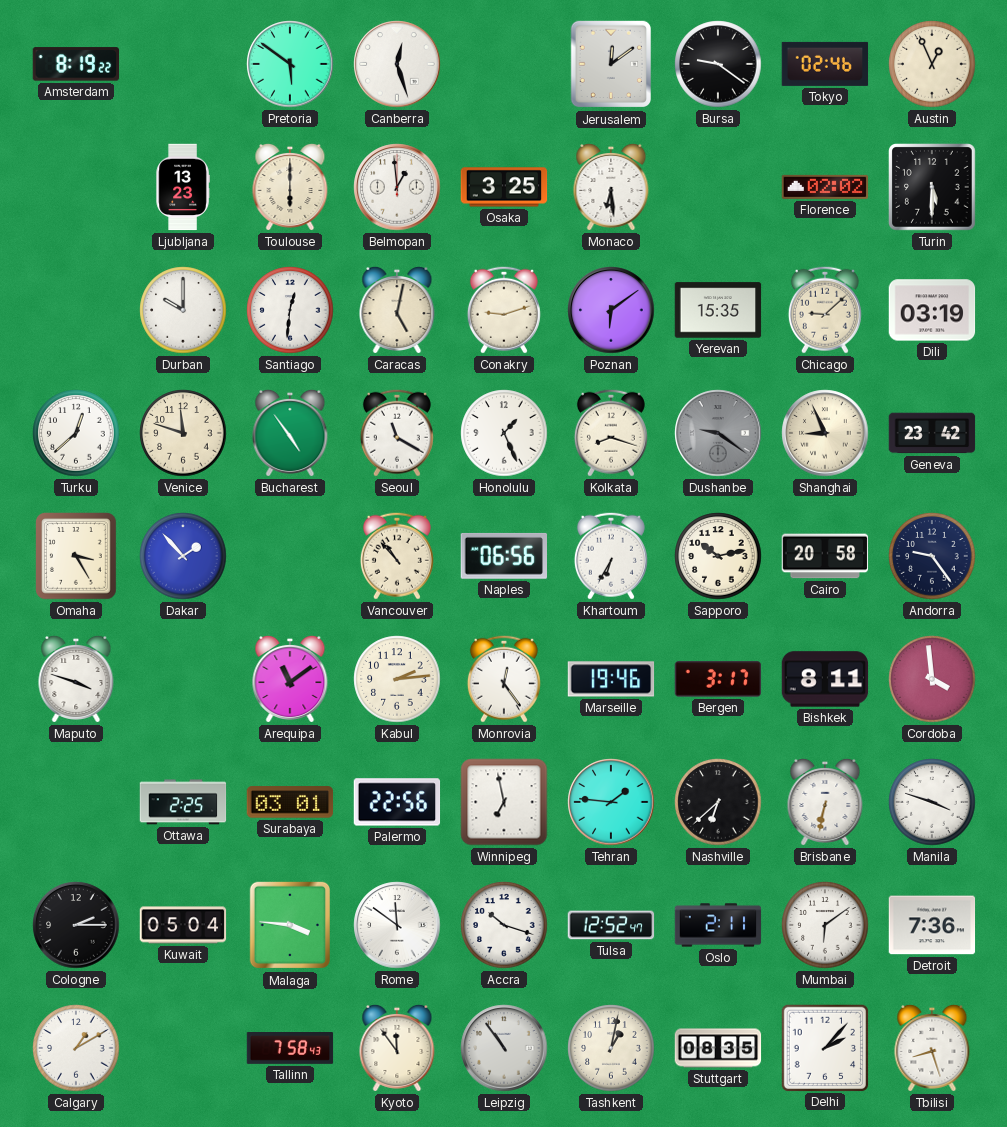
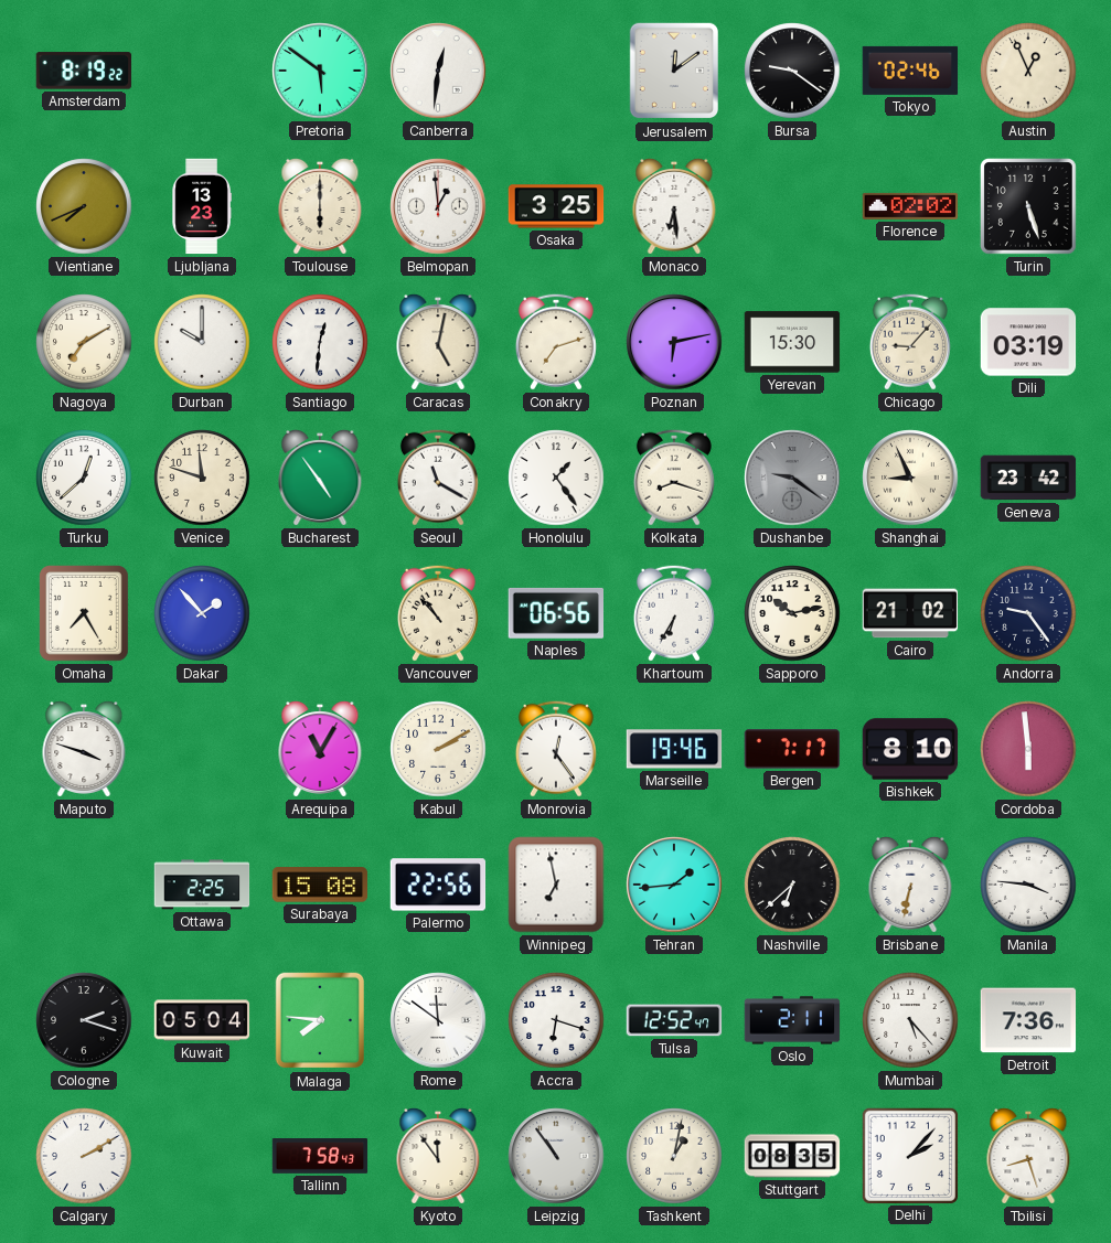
Canberra: 12:27 -> 12:31 (438, 71)
Vientiane: none -> 7:41 (84, 206)
Turin: 5:30 -> 5:27 (1029, 207)
Nagoya: none -> 7:10 (84, 342)
Conakry: 9:12 -> 7:12 (556, 342)
Poznan: 6:09 -> 6:13 (674, 342)
Yerevan: 15:35 -> 15:30 (792, 342)
Chicago: 9:08 -> 9:07 (910, 342)
Honolulu: 1:26 -> 1:24 (556, 478)
Omaha: 3:25 -> 7:25 (85, 613)
Cairo: 20:58 -> 21:02 (910, 613)
Arequipa: 11:09 -> 11:05 (320, 749)
Kabul: 2:14 -> 2:10 (438, 749)
Bergen: 3:17 -> 7:17 (792, 749)
Bishkek: 8:11 -> 8:10 (910, 749)
Cordoba: 3:59 -> 5:59 (1028, 749)
Surabaya: 03:01 -> 15:08 (320, 885)
Tehran: 1:46 -> 1:44 (674, 885)
Manila: 3:48 -> 3:46 (1028, 885)
Cologne: 2:15 -> 2:18 (84, 1020)
Malaga: 3:46 -> 7:46 (319, 1020)
Accra: 10:18 -> 6:18 (556, 1020)
Mumbai: 6:09 -> 5:23 (910, 1020)
Calgary: 1:10 -> 2:10 (84, 1156)
